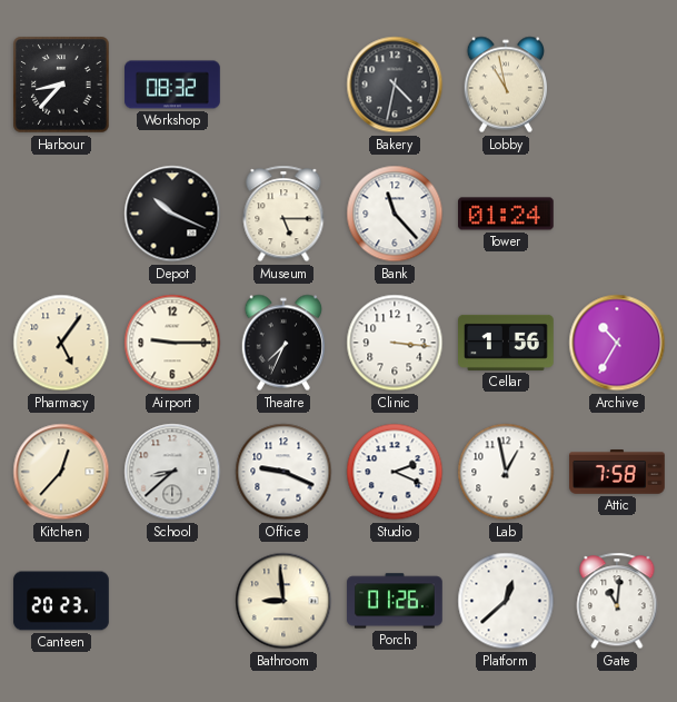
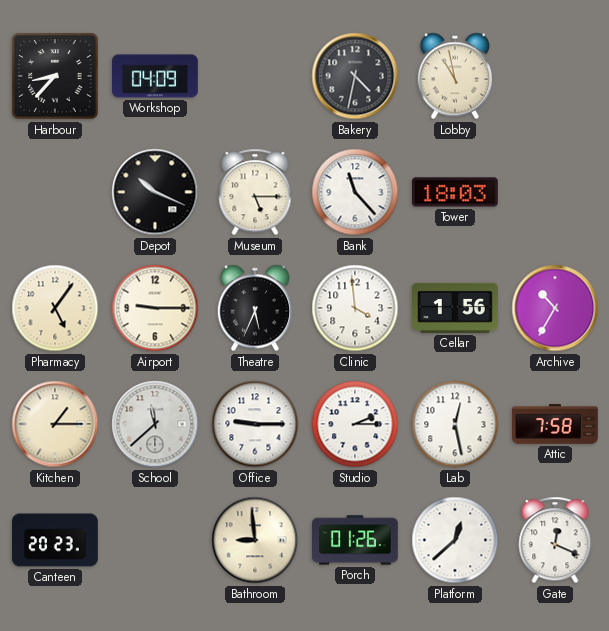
Workshop: 08:32 -> 04:09 (155, 76)
Tower: 01:24 -> 18:03 (456, 192)
Theatre: 7:34 -> 5:34 (254, 308)
Clinic: 3:16 -> 3:59 (355, 308)
Kitchen: 12:37 -> 1:15 (55, 424)
School: 8:38 -> 11:38 (155, 424)
Office: 9:19 -> 9:15 (255, 424)
Studio: 2:19 -> 2:15 (355, 424)
Lab: 12:58 -> 12:28 (455, 424)
Gate: 11:01 -> 12:19 (555, 540)
